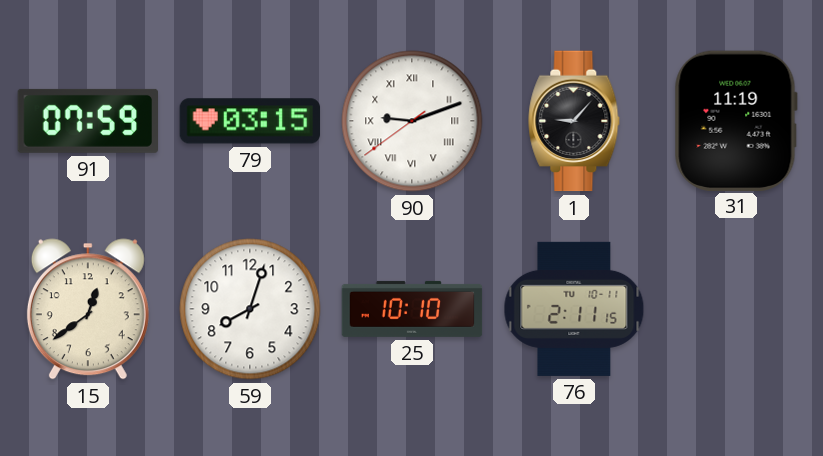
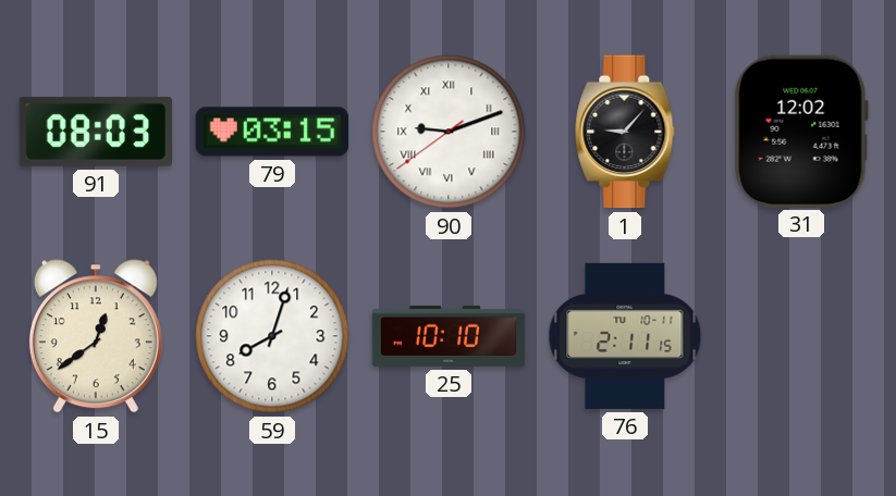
91: 07:59 -> 08:03 (96, 132)
31: 11:19 -> 12:02 (801, 131)
